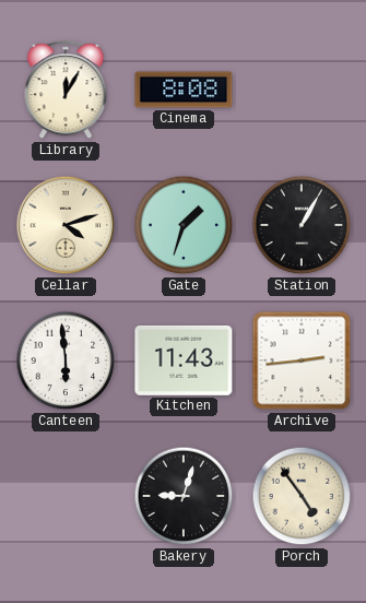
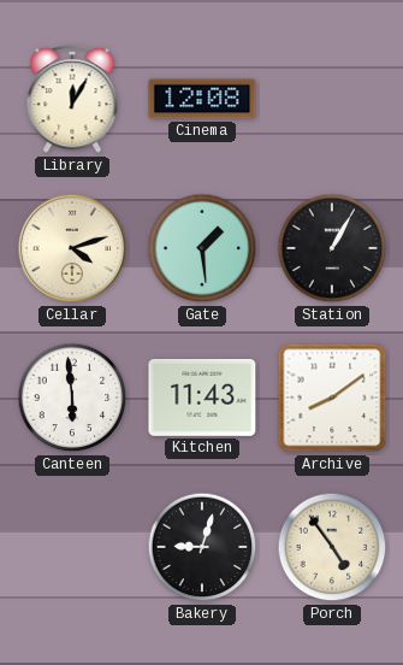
Cinema: 8:08 -> 12:08 (202, 99)
Gate: 1:33 -> 1:29 (202, 248)
Archive: 2:44 -> 8:09 (332, 398)
